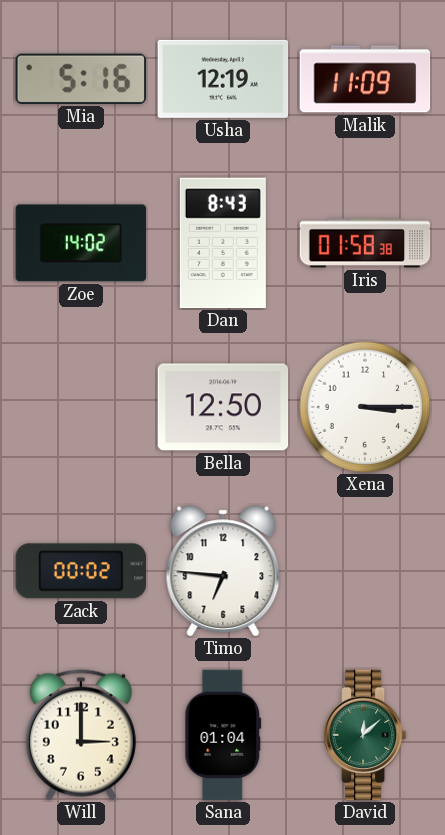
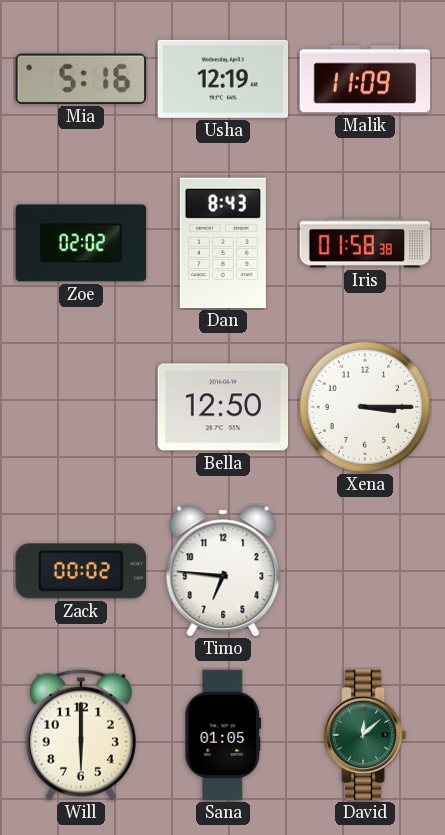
Zoe: 14:02 -> 02:02 (81, 243)
Will: 3:00 -> 6:00 (81, 735)
Sana: 01:04 -> 01:05 (223, 735)
